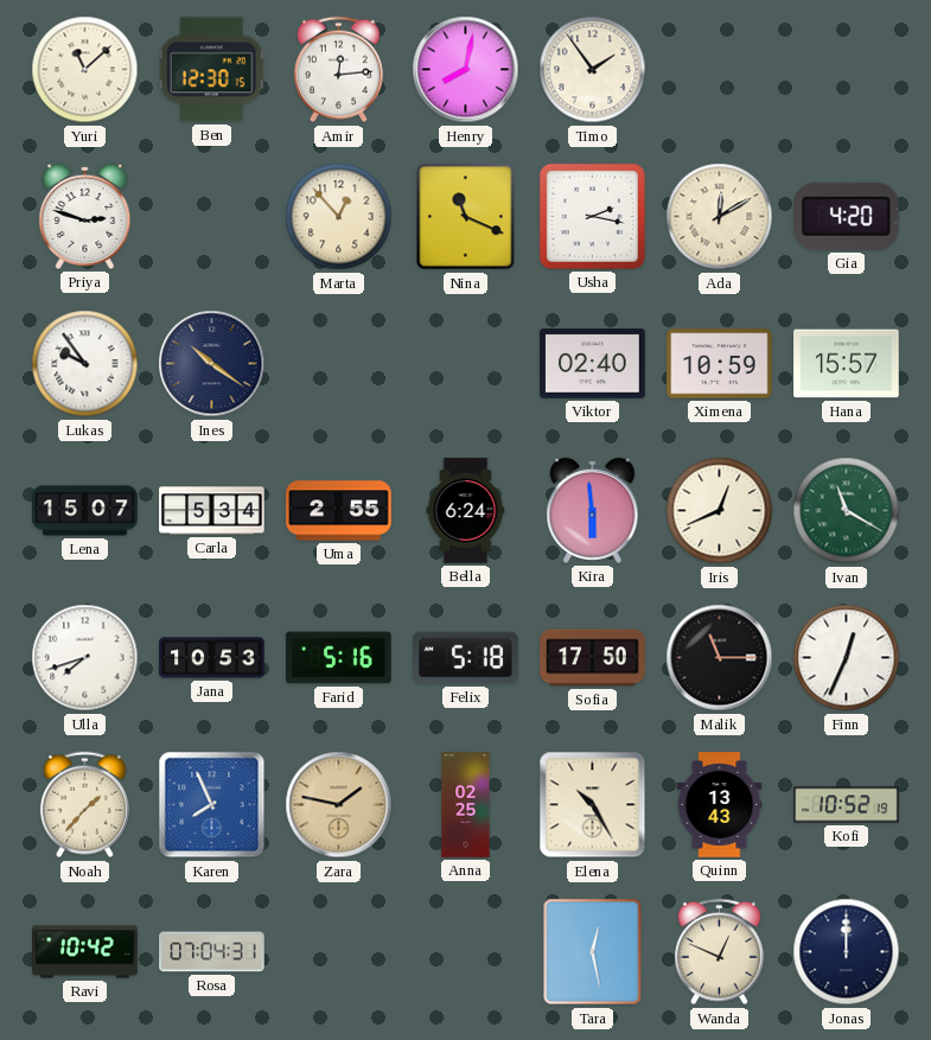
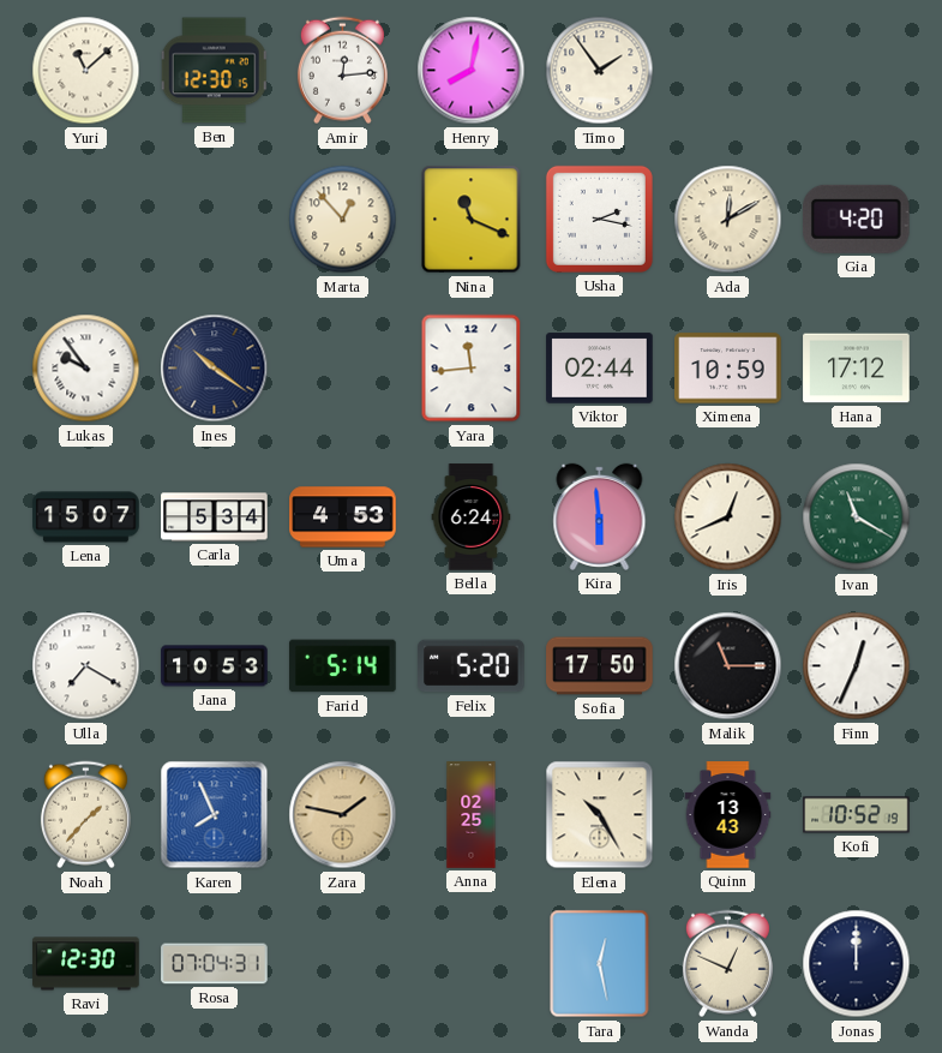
Priya: 2:48 -> none (85, 216)
Yara: none -> 11:44 (472, 369)
Viktor: 02:40 -> 02:44 (600, 369)
Hana: 15:57 -> 17:12 (857, 369)
Uma: 2:55 -> 4:53 (343, 517)
Ulla: 7:42 -> 7:20 (86, 666)
Farid: 5:16 -> 5:14 (343, 666)
Felix: 5:18 -> 5:20 (472, 666)
Ravi: 10:42 -> 12:30 (86, 964)
